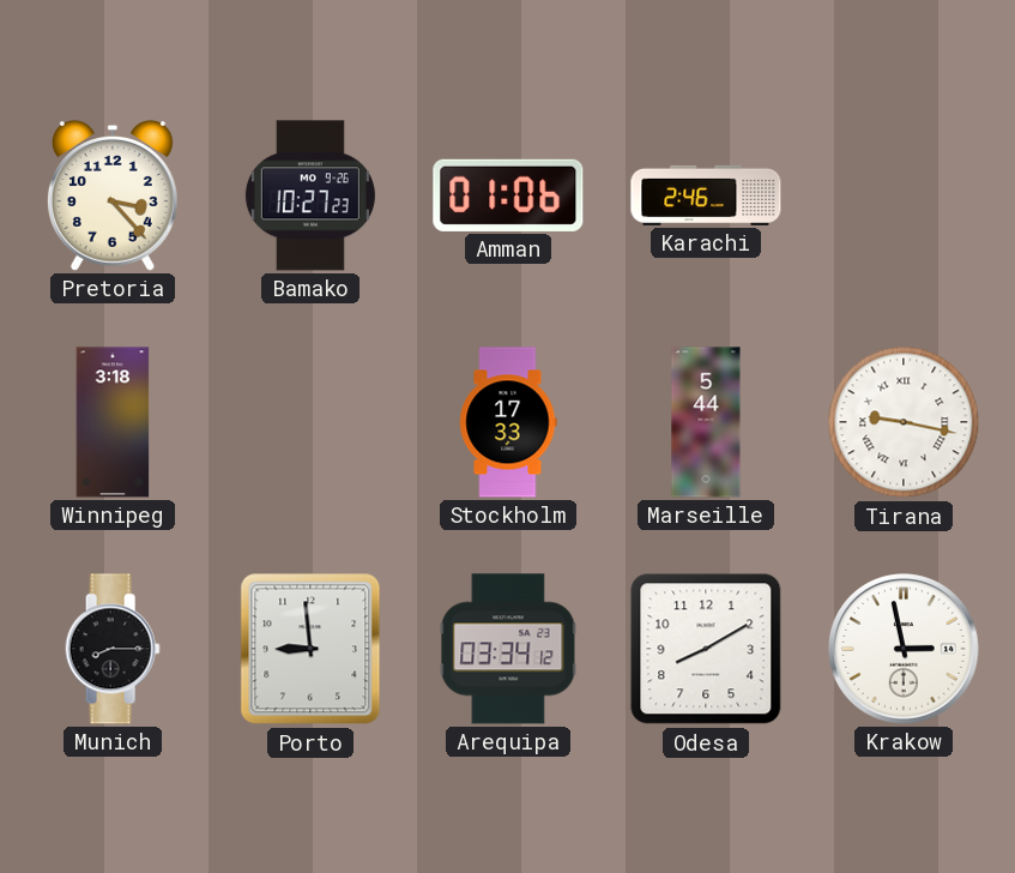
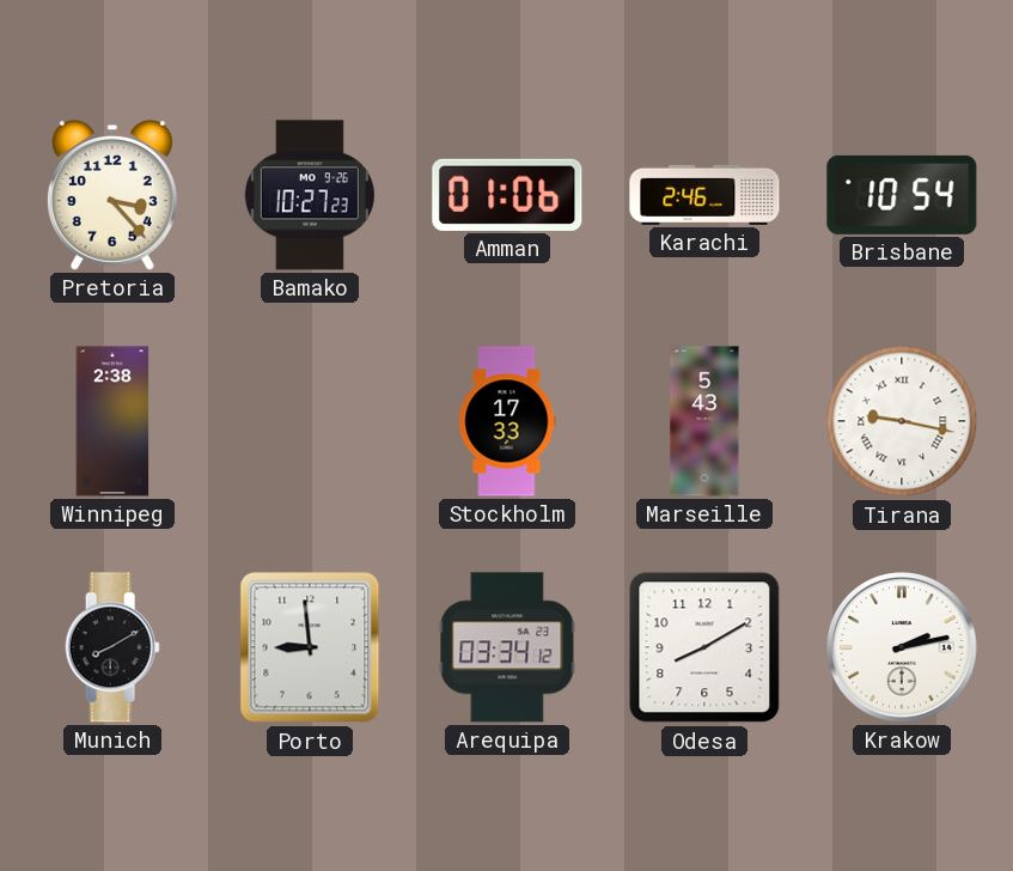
Brisbane: none -> 10:54 (902, 195)
Winnipeg: 3:18 -> 2:38 (112, 421)
Marseille: 5:44 -> 5:43 (704, 421)
Munich: 8:15 -> 8:10 (112, 647)
Krakow: 2:58 -> 2:13 (902, 647)
